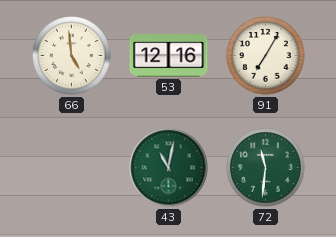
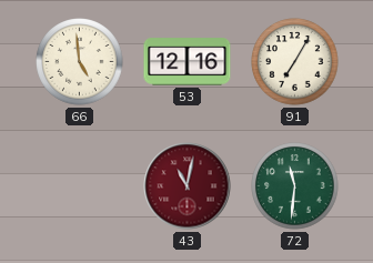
43 dial: green -> burgundy (188, 186)
